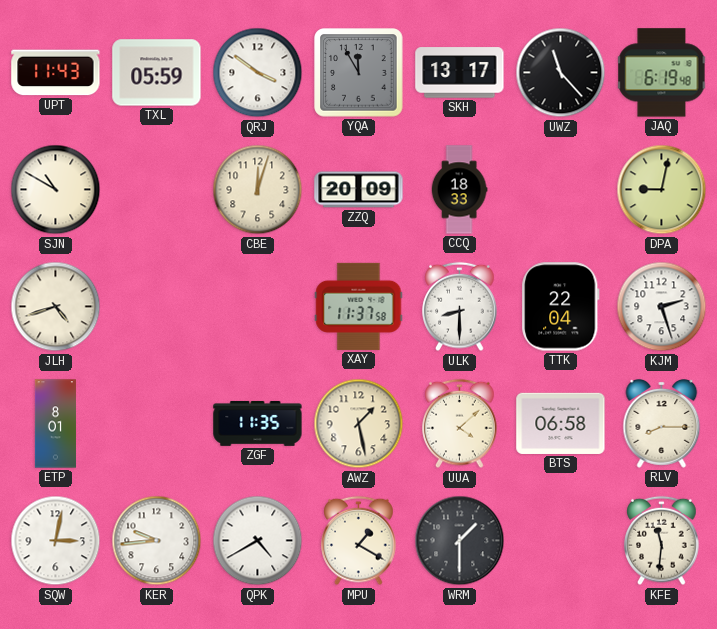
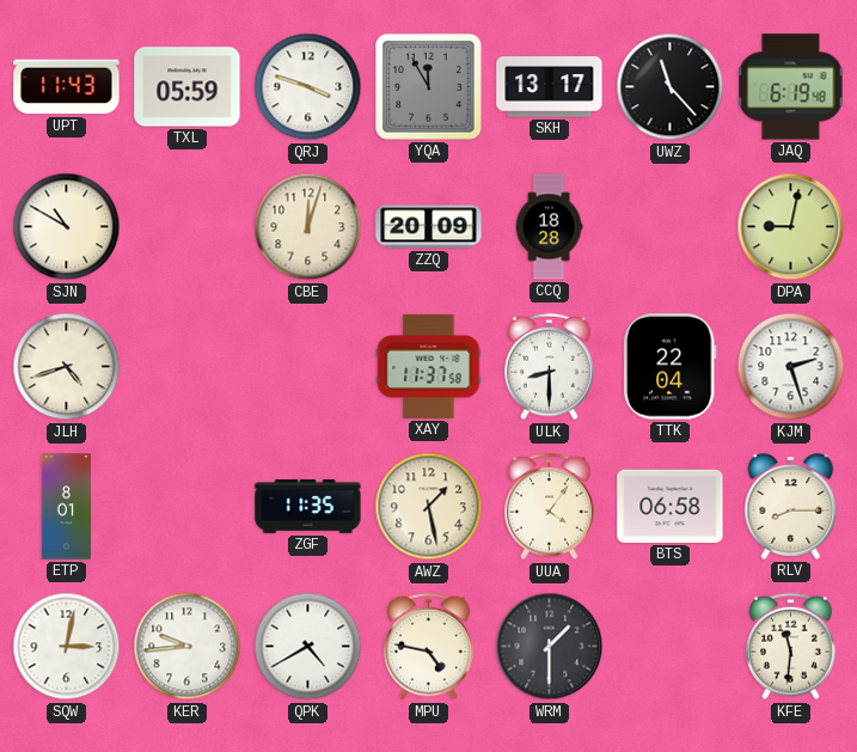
QRJ: 3:51 -> 3:48 (308, 87)
CCQ: 18:33 -> 18:28 (549, 227)
UUA: 4:08 -> 4:06 (550, 507)
MPU: 1:20 -> 4:47 (429, 647)
